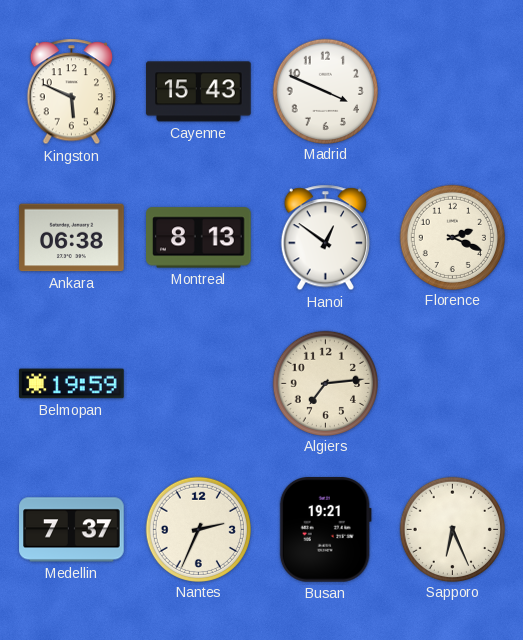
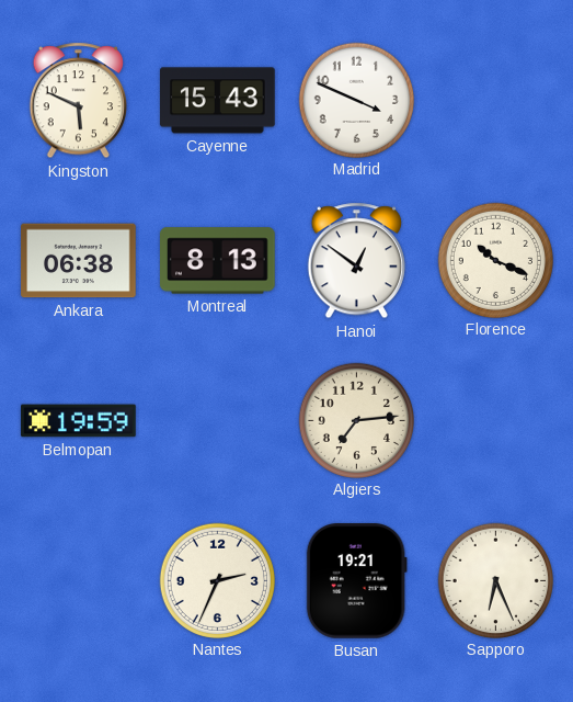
Florence: 2:19 -> 10:19 (495, 260)
Medellin: 7:37 -> none (72, 530)
